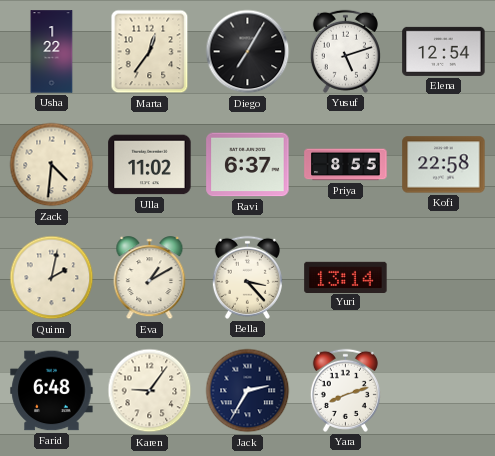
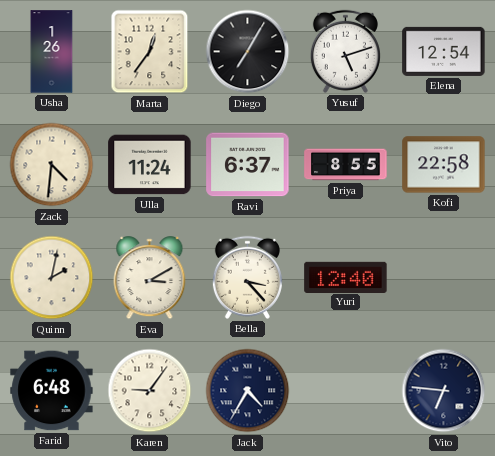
Usha: 1:22 -> 1:26 (52, 52)
Ulla: 11:02 -> 11:24 (150, 165)
Eva: 1:10 -> 3:10 (150, 278)
Yuri: 13:14 -> 12:40 (346, 277)
Jack: 2:35 -> 4:35 (248, 391)
Yara: 8:12 -> none (345, 390)
Vito: none -> 6:46 (444, 391)
